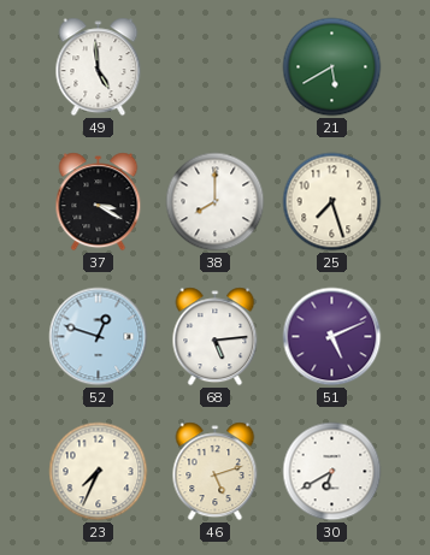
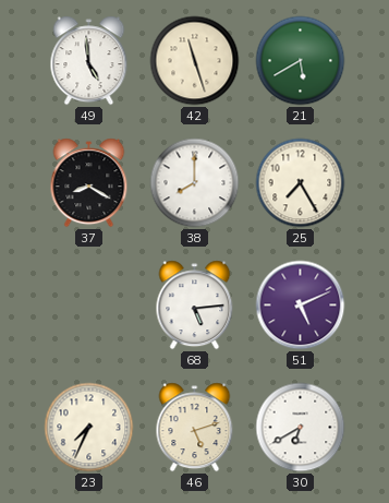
42: none -> 11:27 (195, 61)
37: 3:20 -> 8:20 (89, 183)
25: 7:27 -> 7:25 (301, 183)
52: 12:48 -> none (99, 337)
